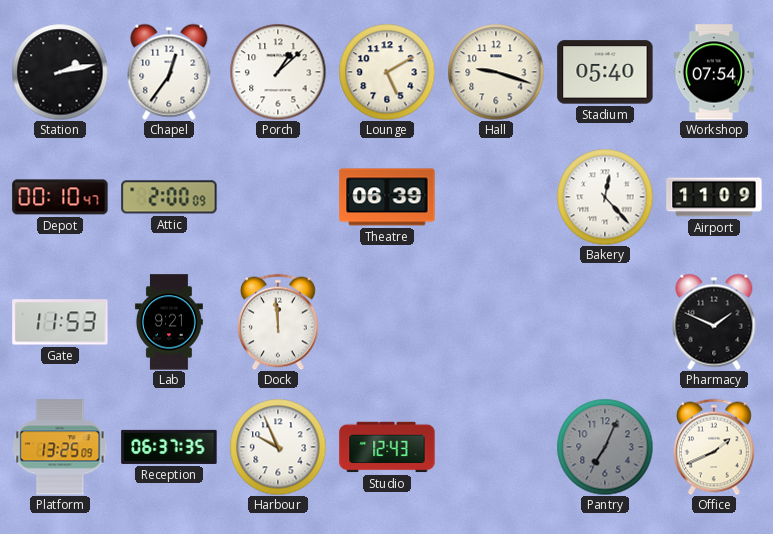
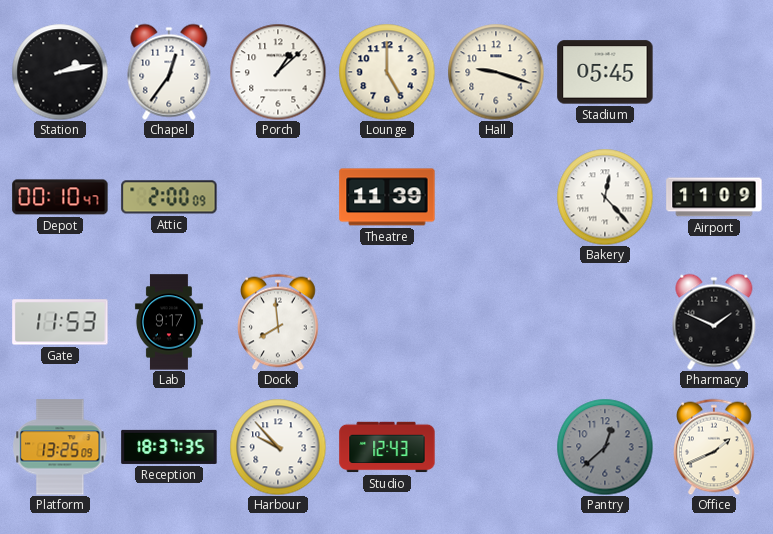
Lounge: 5:10 -> 5:00 (387, 72)
Stadium: 05:40 -> 05:45 (605, 72)
Workshop: 07:54 -> none (713, 72)
Theatre: 06:39 -> 11:39 (387, 197)
Lab: 9:21 -> 9:17 (169, 322)
Dock: 11:59 -> 7:59 (279, 322)
Reception: 06:37 -> 18:37 (169, 447)
Harbour: 9:56 -> 9:53 (278, 447)
Pantry: 7:04 -> 12:38 (605, 447)
